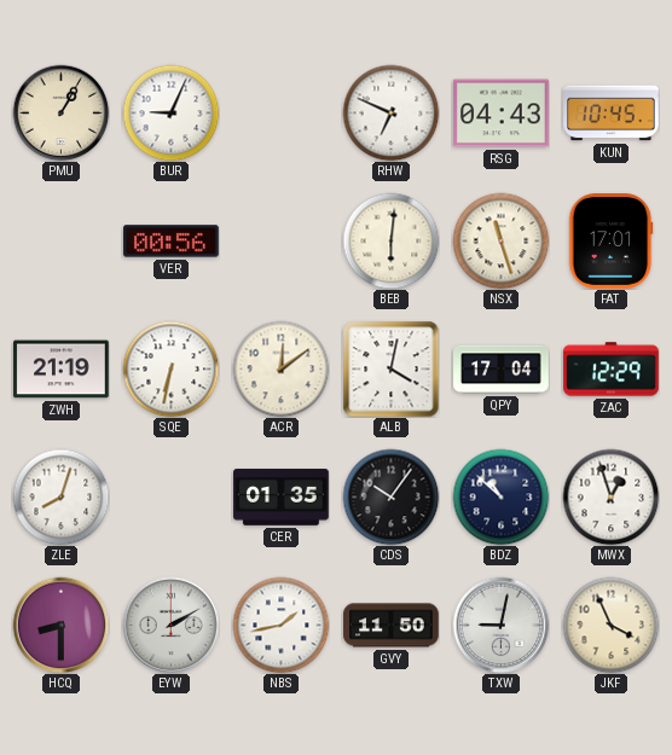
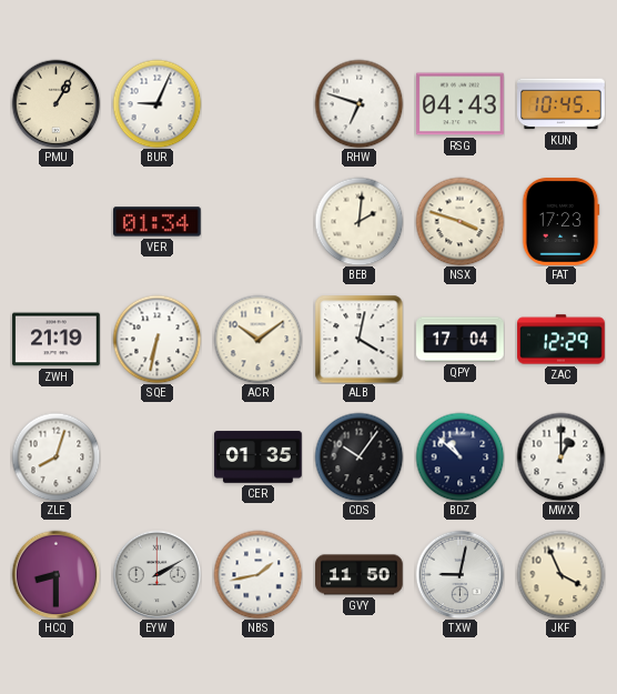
RHW: 6:49 -> 6:48 (358, 103)
VER: 00:56 -> 01:34 (158, 222)
BEB: 6:01 -> 2:01 (358, 221)
NSX: 11:27 -> 3:48 (459, 221)
FAT: 17:01 -> 17:23 (560, 222)
ACR: 12:09 -> 10:09 (257, 339)
MWX: 12:57 -> 1:00 (560, 456)
